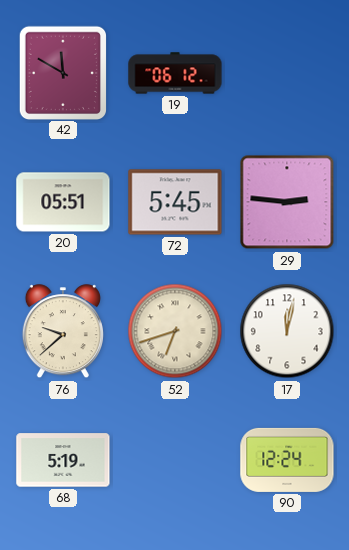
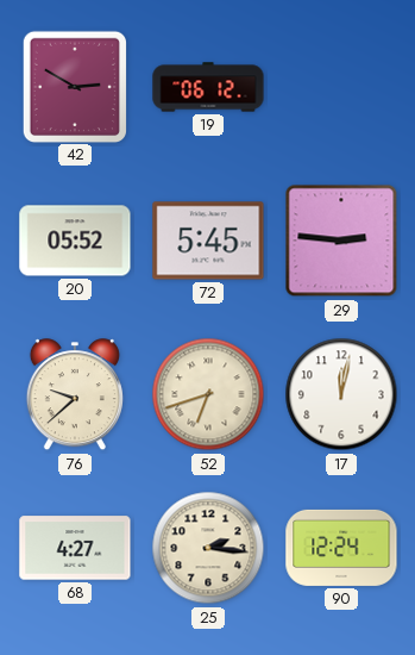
42: 11:50 -> 2:50 (74, 86)
20: 05:51 -> 05:52 (75, 241)
68: 5:19 -> 4:27 (75, 548)
25: none -> 2:16 (208, 548)
